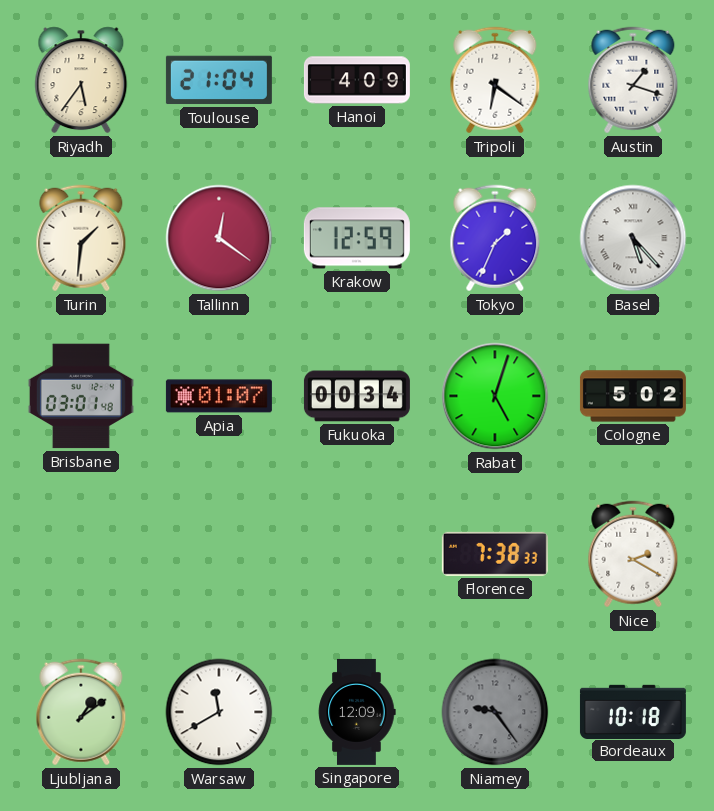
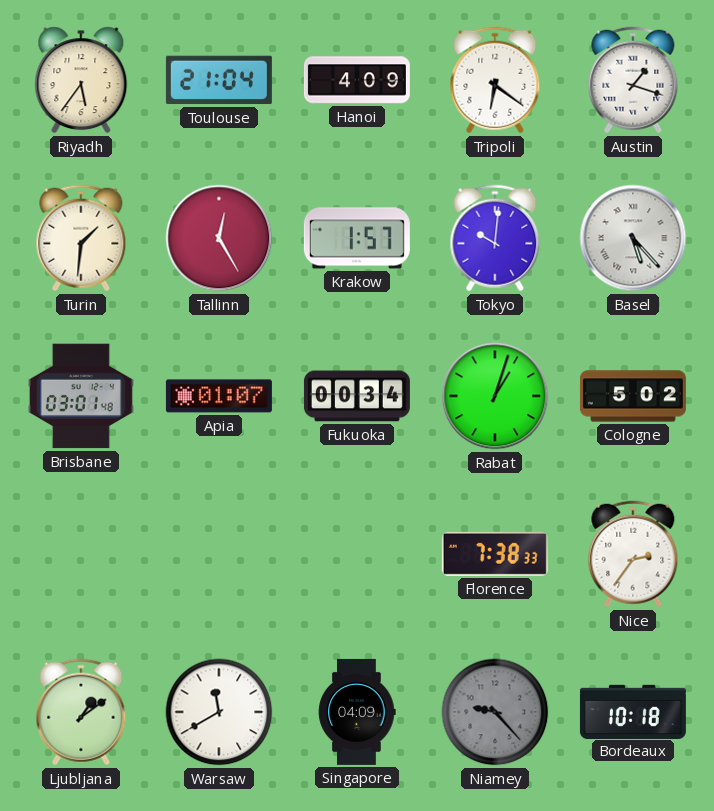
Tallinn: 12:21 -> 12:25 (219, 238)
Krakow: 12:59 -> 1:57 (357, 238)
Tokyo: 1:34 -> 10:01 (495, 238)
Rabat: 5:03 -> 1:03 (495, 396)
Nice: 2:20 -> 2:36 (633, 554)
Singapore: 12:09 -> 04:09 (357, 712)
Niamey: 9:24 -> 9:23 (495, 712)
